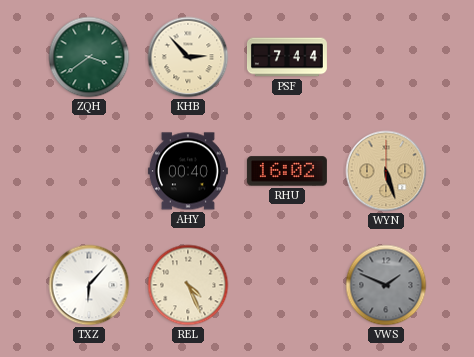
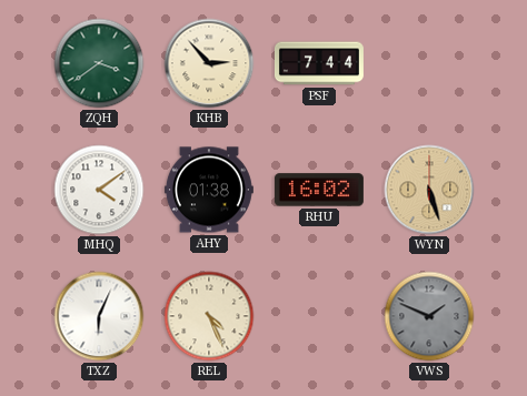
MHQ: none -> 4:09 (99, 190)
AHY: 00:40 -> 01:38 (209, 190)
TXZ: 6:07 -> 6:04 (99, 316)
